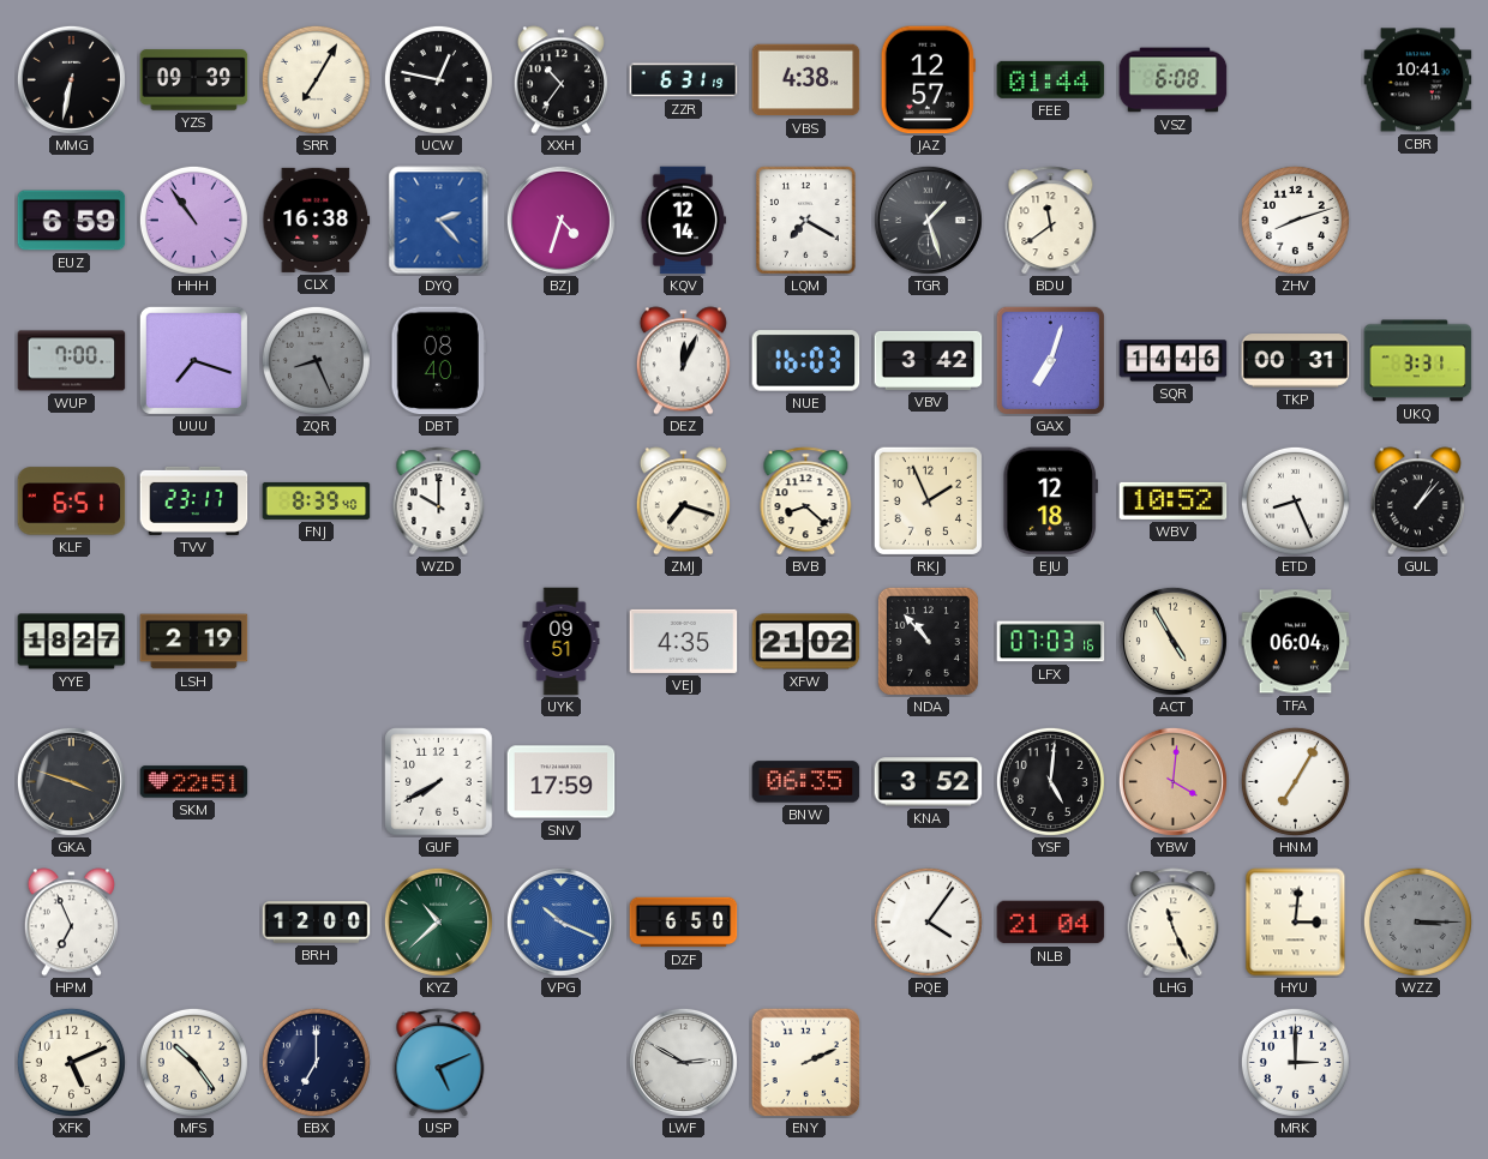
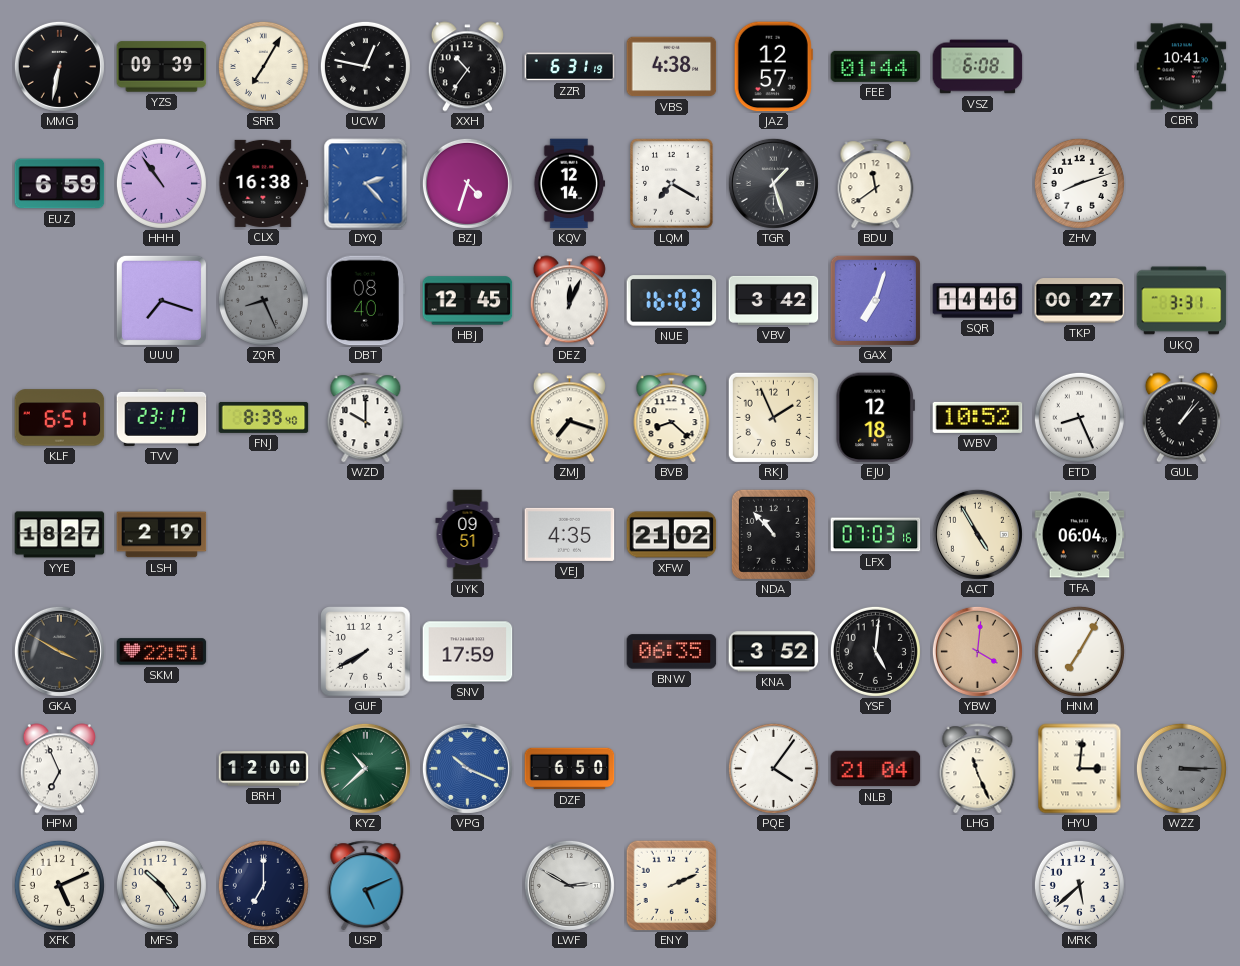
WUP: 7:00 -> none (72, 361)
HBJ: none -> 12:45 (468, 301)
TKP: 00:31 -> 00:27 (1080, 301)
GKA: 3:48 -> 3:50 (59, 651)
MRK: 3:00 -> 5:38 (1079, 885)
